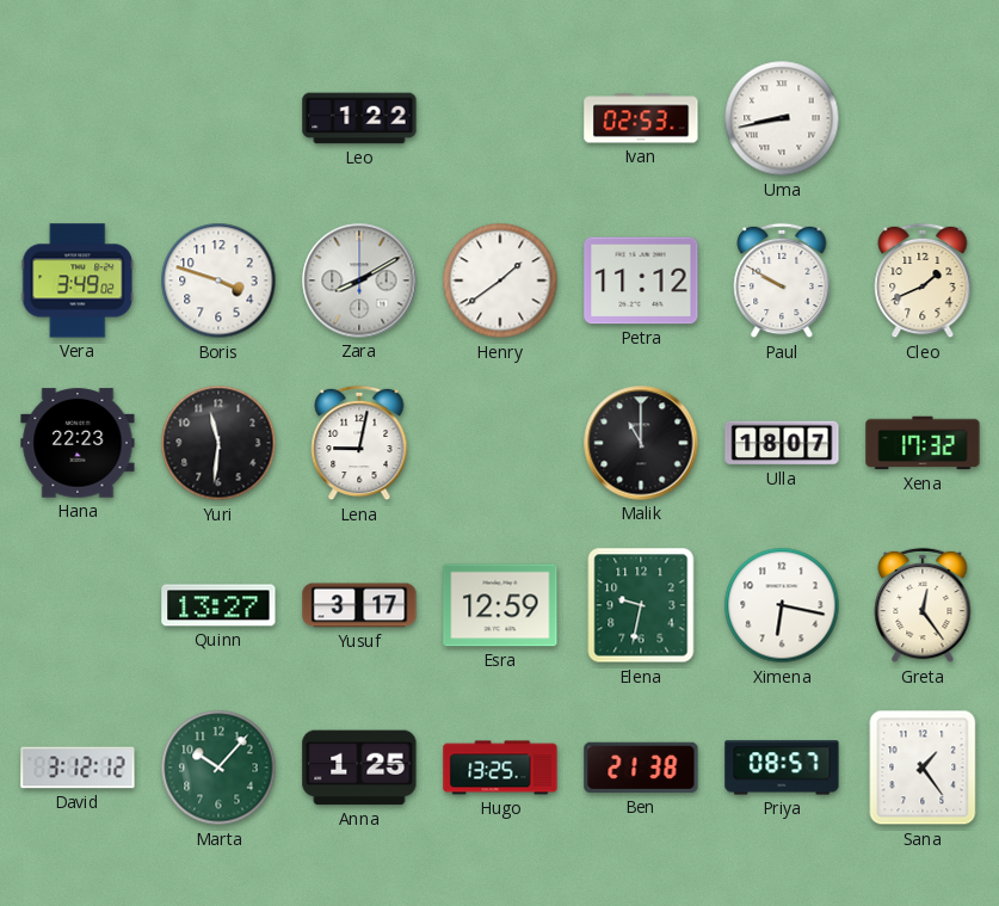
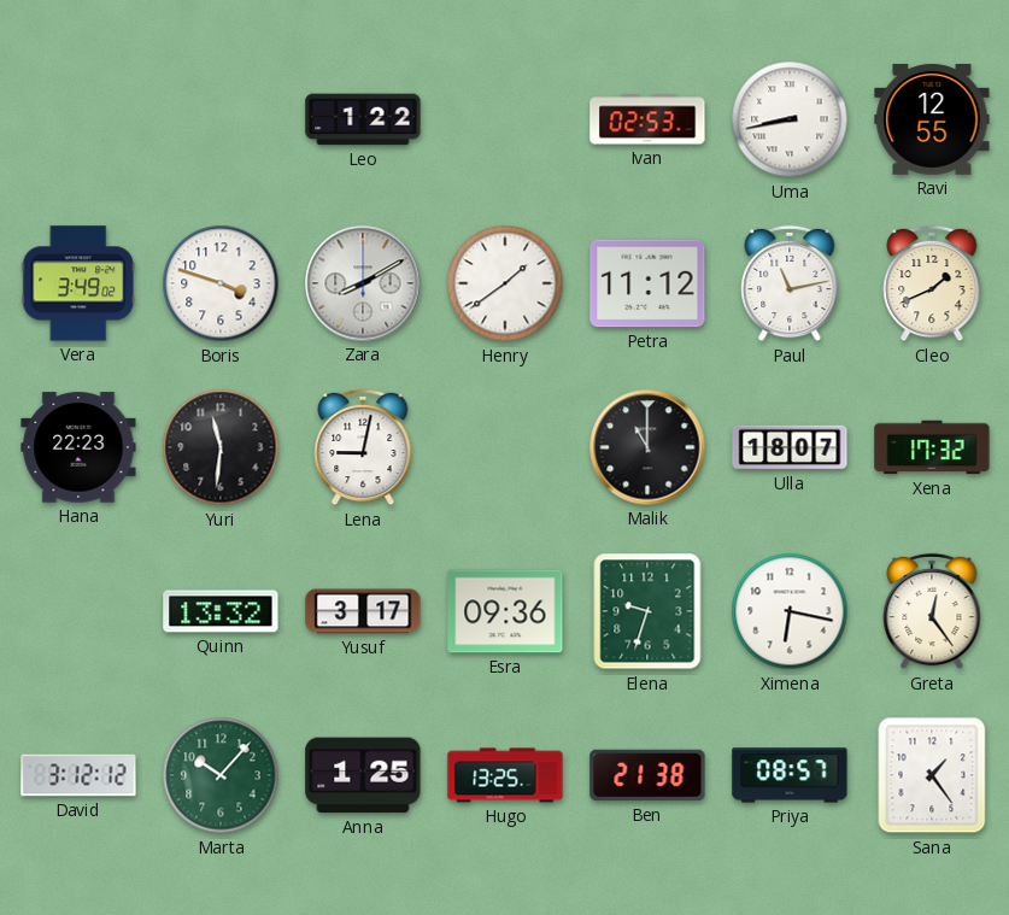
Ravi: none -> 12:55 (932, 119)
Paul: 9:50 -> 11:13 (790, 283)
Quinn: 13:27 -> 13:32 (221, 611)
Esra: 12:59 -> 09:36 (505, 611)
Elena: 9:32 -> 9:33 (647, 611)
